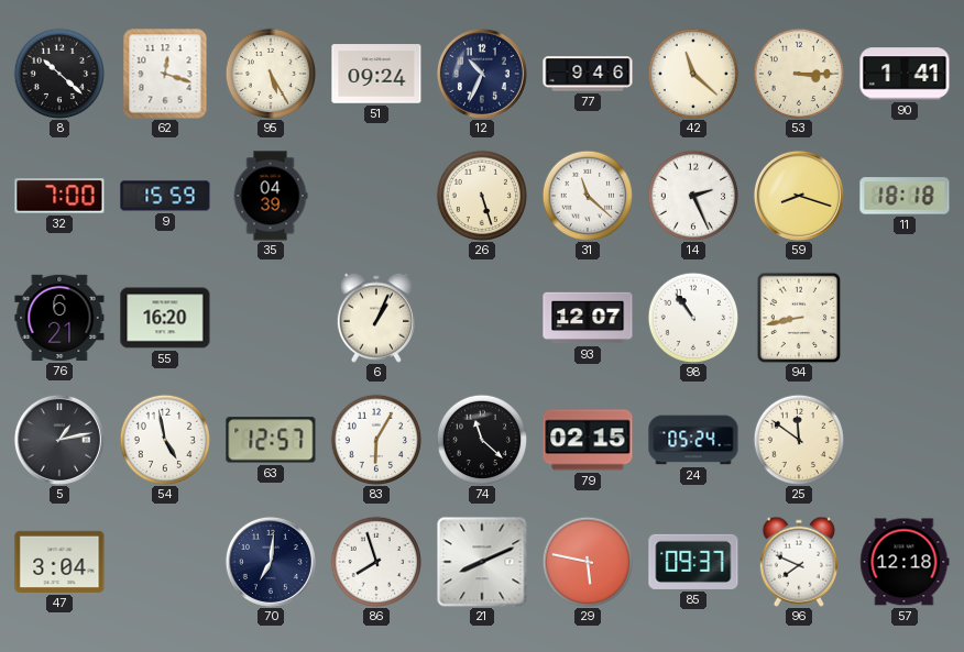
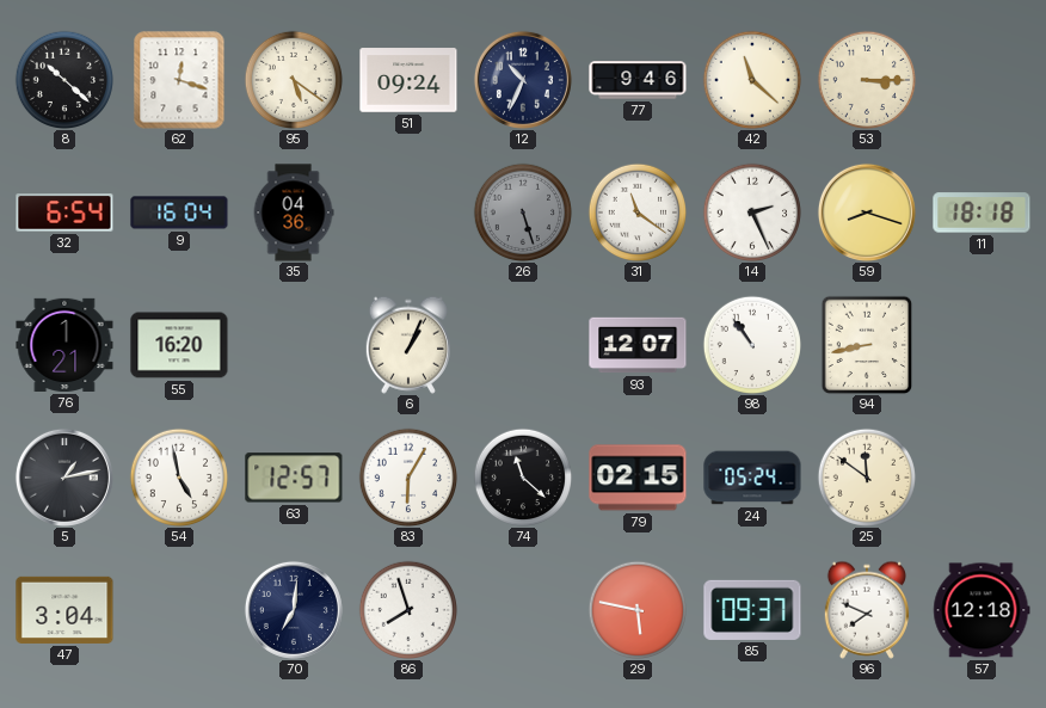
95: 5:25 -> 5:21 (293, 79)
90: 1:41 -> none (905, 74)
32: 7:00 -> 6:54 (64, 213)
9: 15:59 -> 16:04 (179, 213)
35: 04:39 -> 04:36 (294, 213)
26 dial: cream -> grey (522, 211)
31: 11:22 -> 11:21 (636, 211)
76: 6:21 -> 1:21 (64, 345)
21: 8:11 -> none (482, 562)
